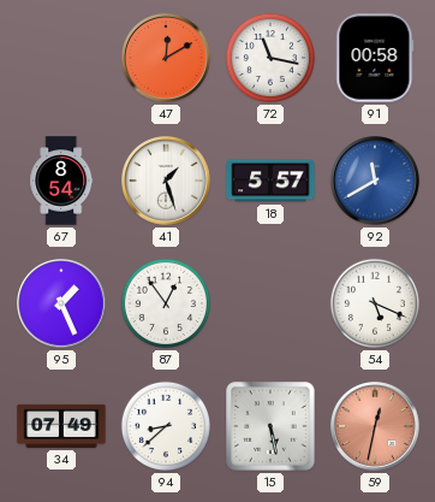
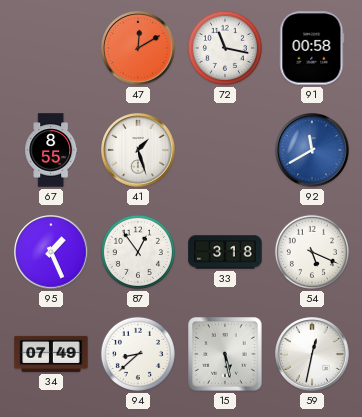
67: 8:54 -> 8:55 (51, 150)
18: 5:57 -> none (270, 181)
33: none -> 3:18 (225, 252)
59 dial: salmon -> white (312, 354)
